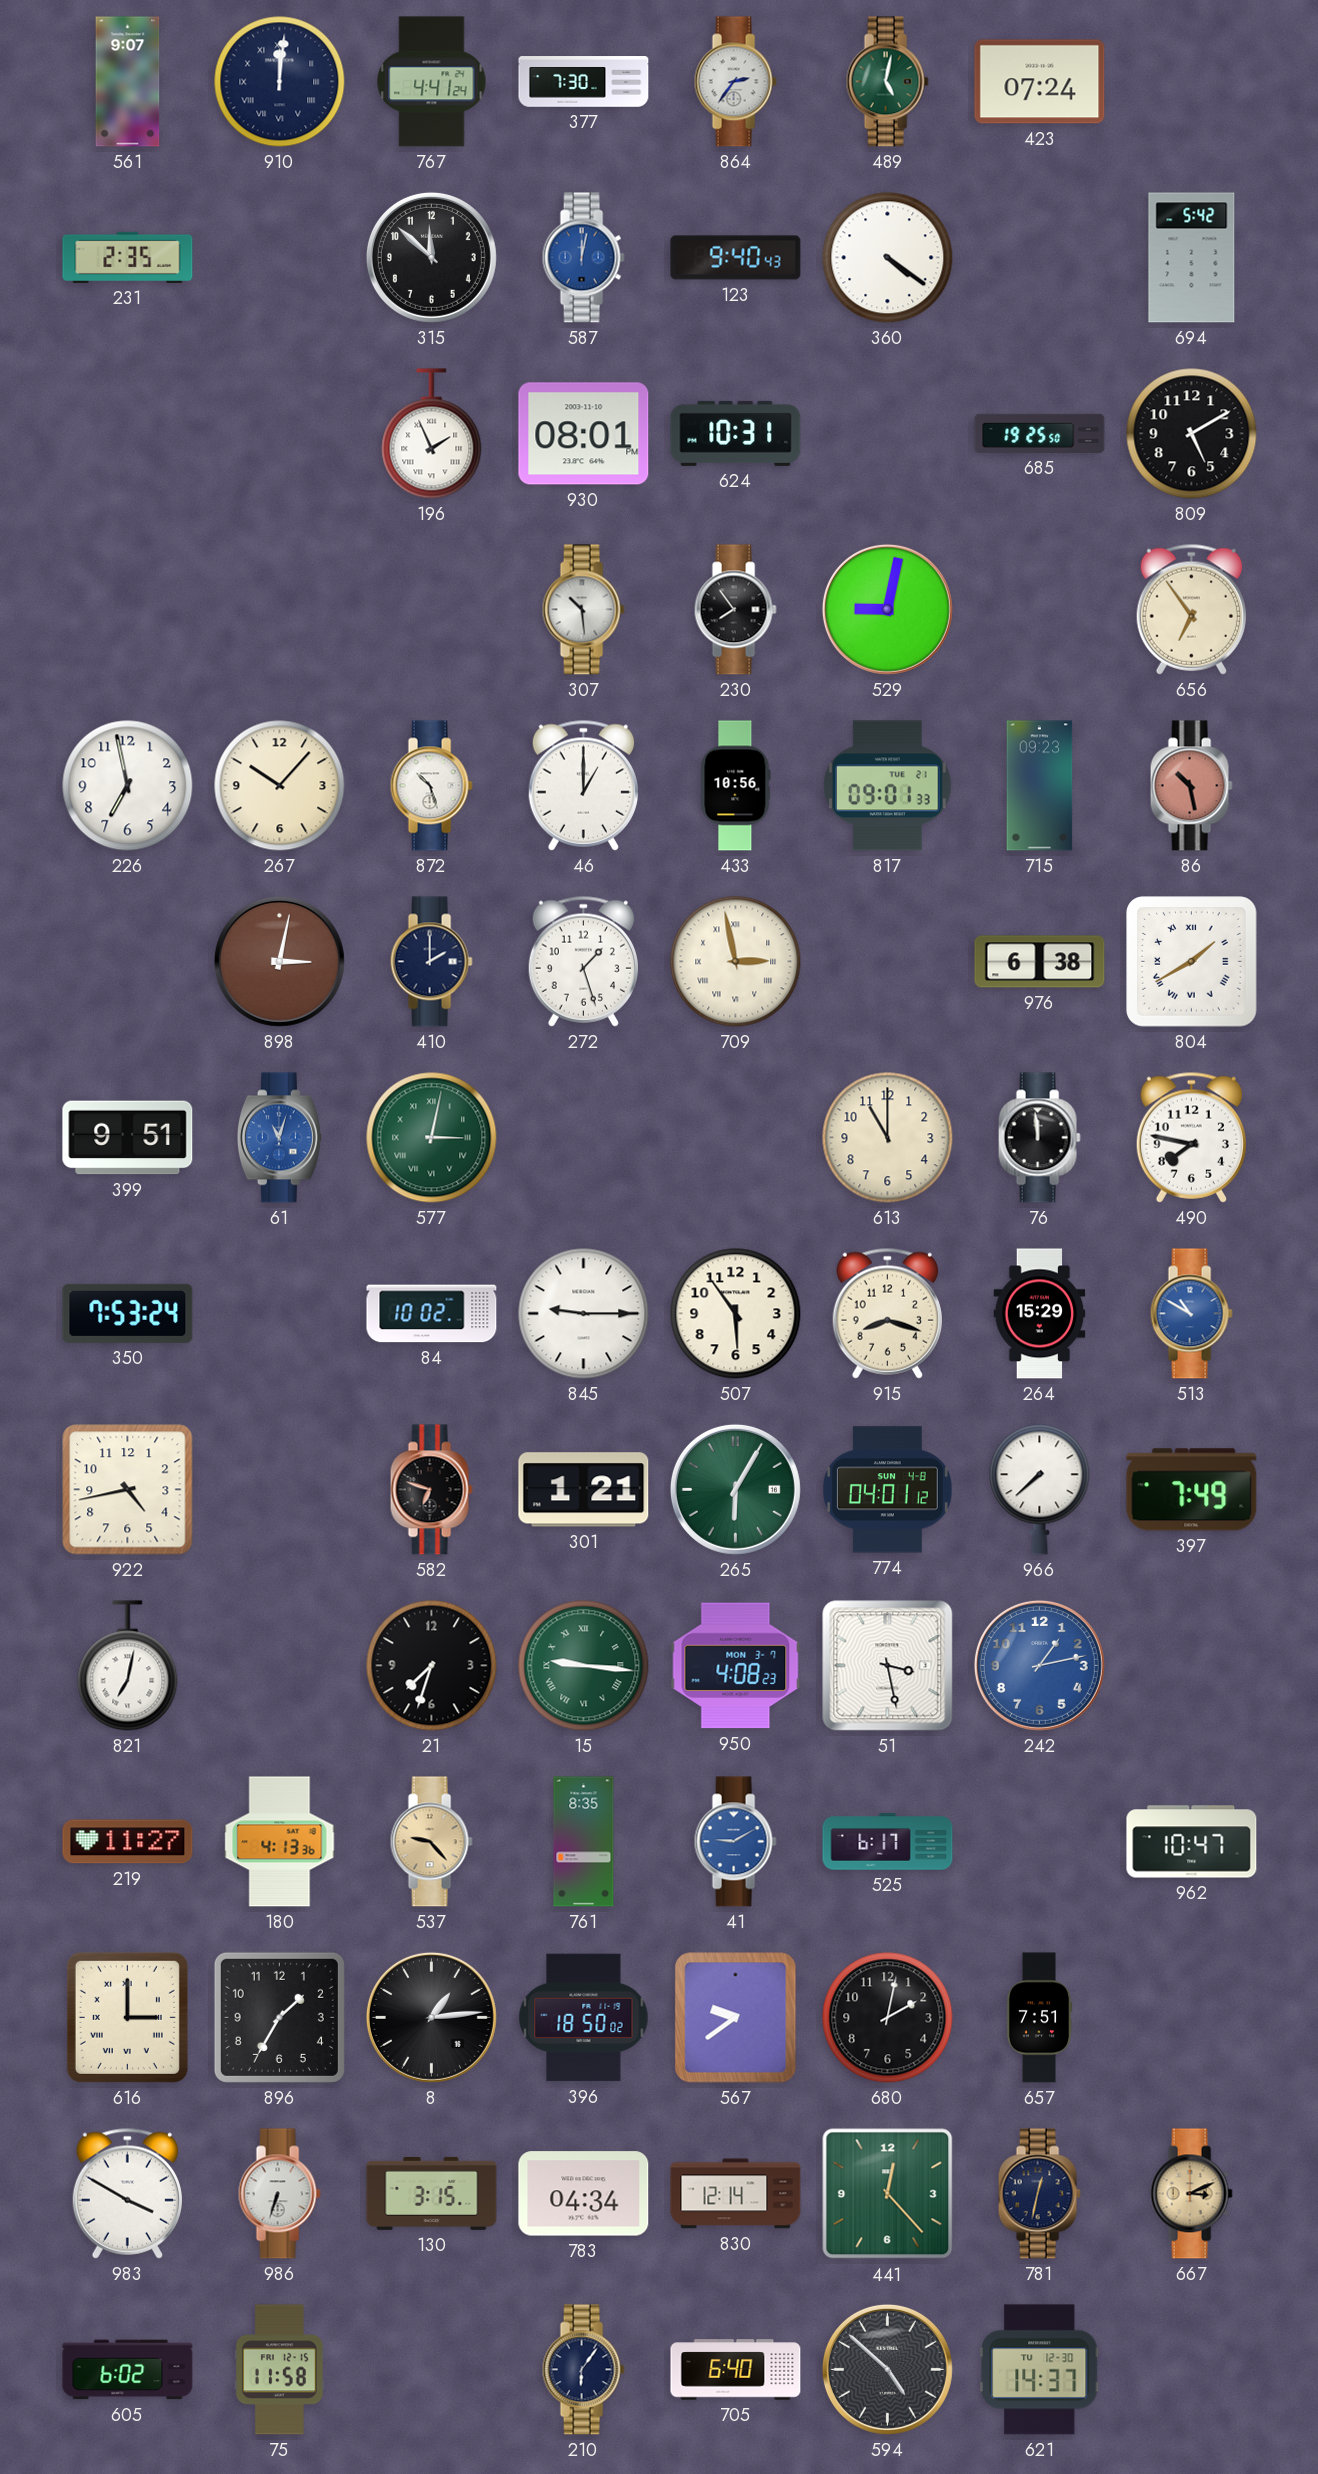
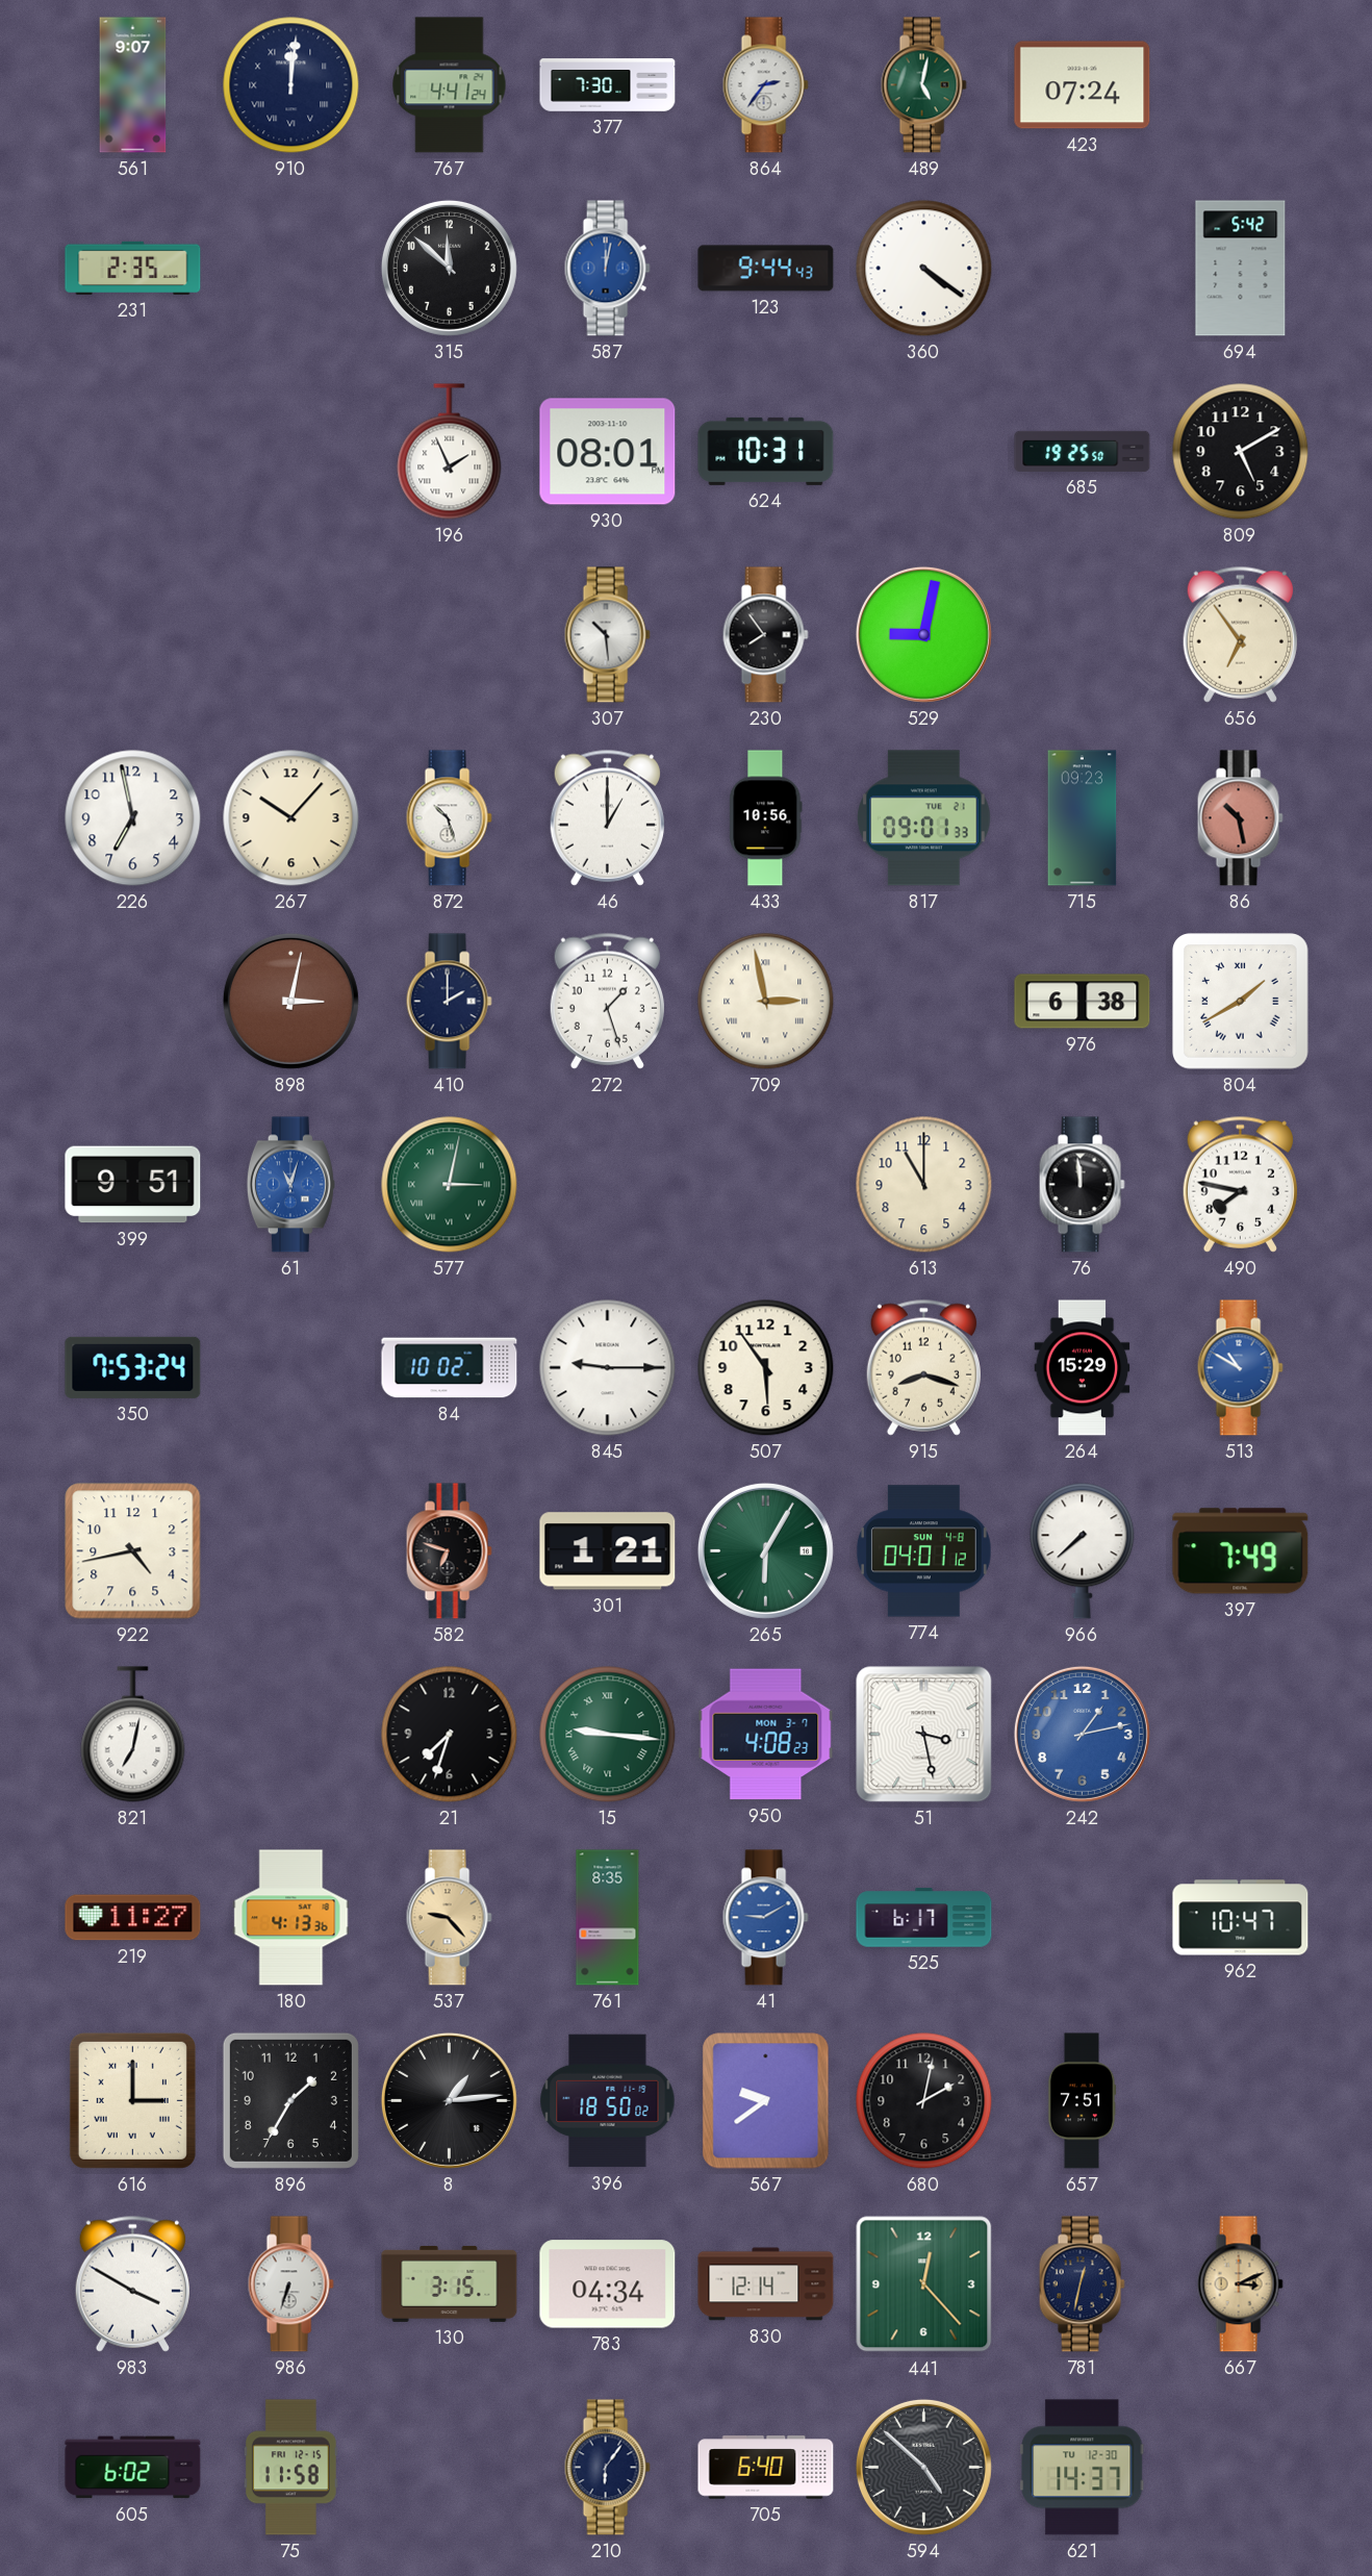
123: 9:40 -> 9:44 (766, 269)
